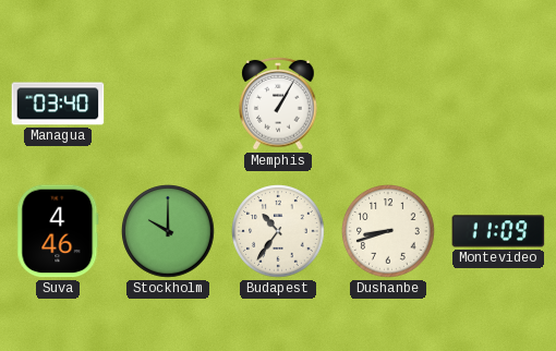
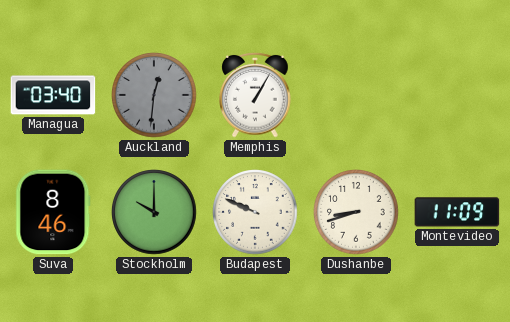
Auckland: none -> 12:31 (154, 95)
Suva: 4:46 -> 8:46 (53, 212)
Budapest: 10:36 -> 9:49 (255, 212)
